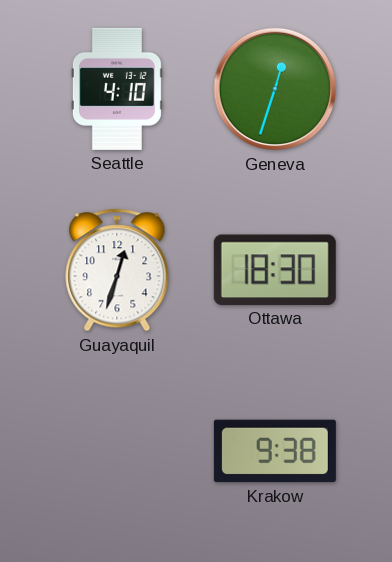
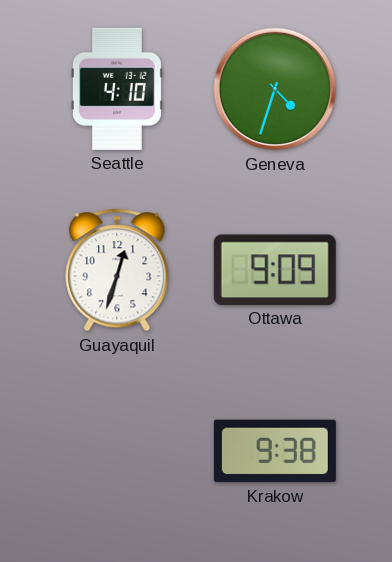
Geneva: 12:33 -> 4:33 (275, 89)
Ottawa: 18:30 -> 9:09 (275, 270)
